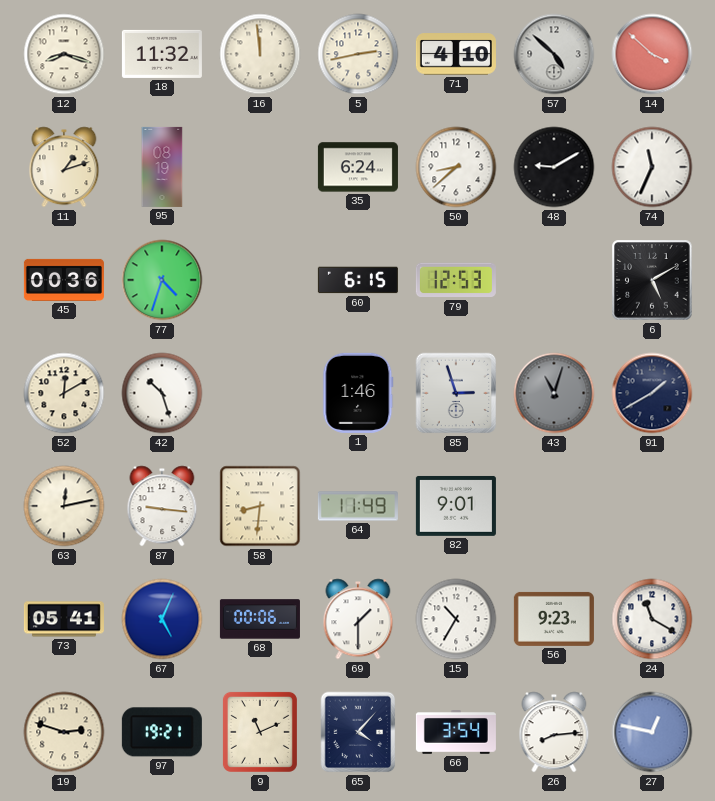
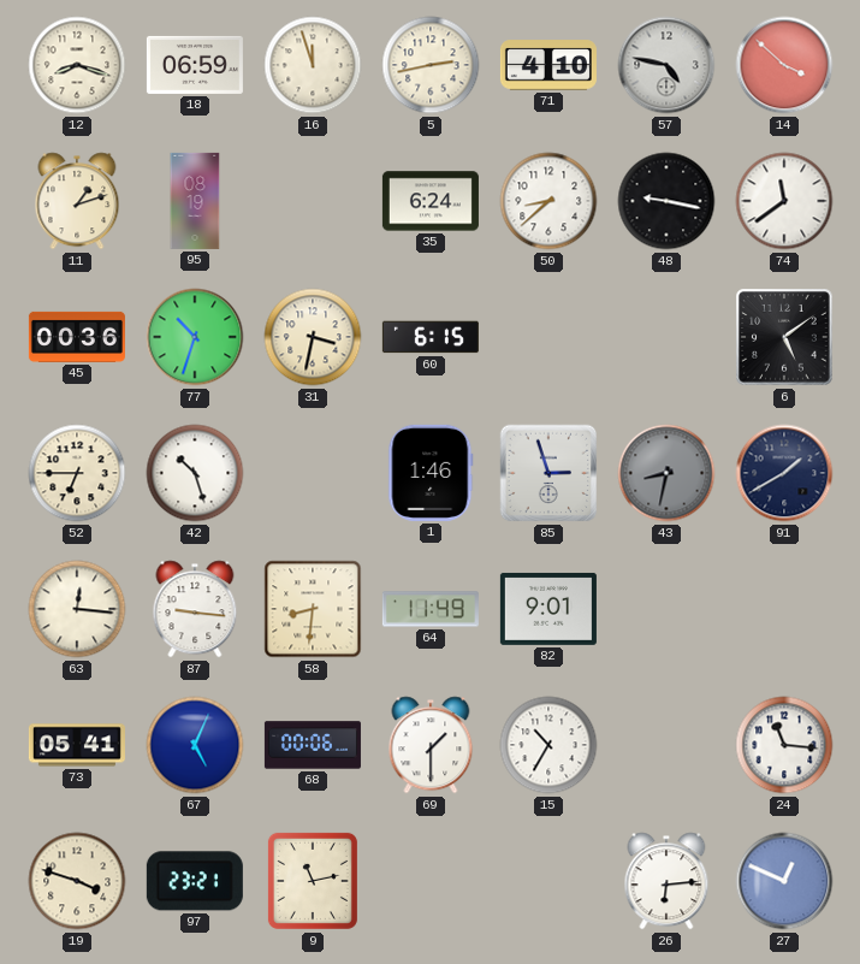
18: 11:32 -> 06:59 (195, 65)
16: 11:59 -> 11:57 (313, 65)
57: 4:52 -> 4:47 (666, 65)
48: 9:10 -> 9:17 (666, 201)
74: 11:34 -> 11:39 (784, 201)
77: 4:33 -> 10:33 (195, 337)
31: none -> 3:32 (313, 337)
79: 12:53 -> none (456, 280)
6: 5:10 -> 5:09 (784, 337)
52: 12:10 -> 6:45 (77, 473)
43: 11:03 -> 8:32 (666, 473)
63: 12:13 -> 12:16 (77, 609)
56: 9:23 -> none (554, 619)
24: 11:20 -> 11:16 (784, 745)
19: 2:48 -> 3:48 (77, 881)
97: 19:21 -> 23:21 (195, 881)
9: 11:11 -> 11:13 (313, 881)
65: 4:07 -> none (358, 732)
66: 3:54 -> none (456, 732)
26: 8:14 -> 6:14 (666, 881)
27: 12:47 -> 12:49 (784, 881)
